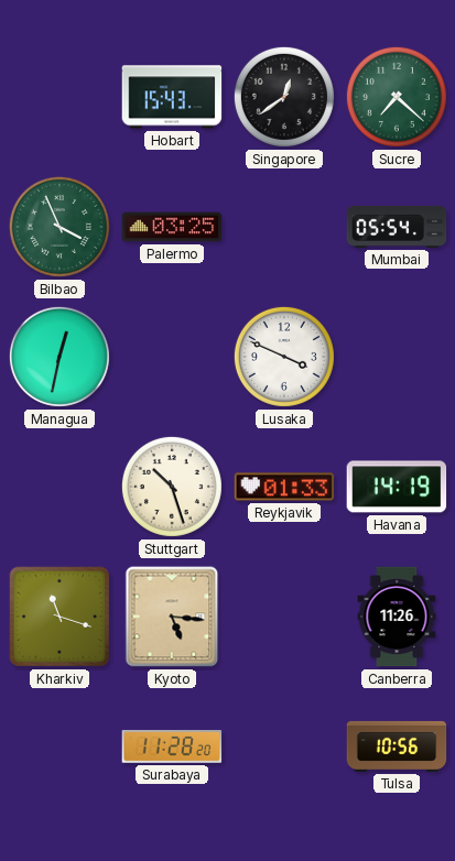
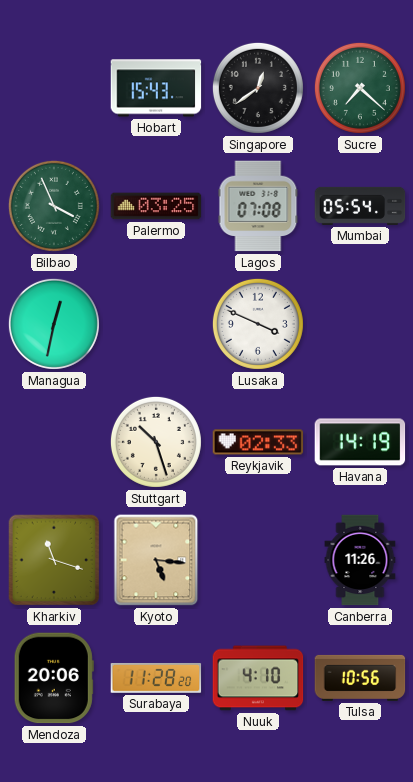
Lagos: none -> 07:08 (258, 206)
Reykjavik: 01:33 -> 02:33 (258, 442)
Mendoza: none -> 20:06 (54, 678)
Nuuk: none -> 4:10 (258, 678)
